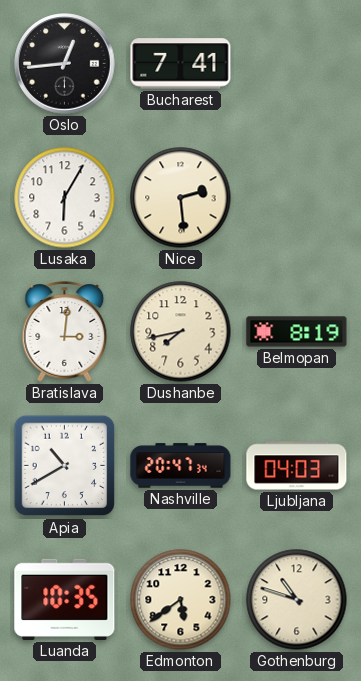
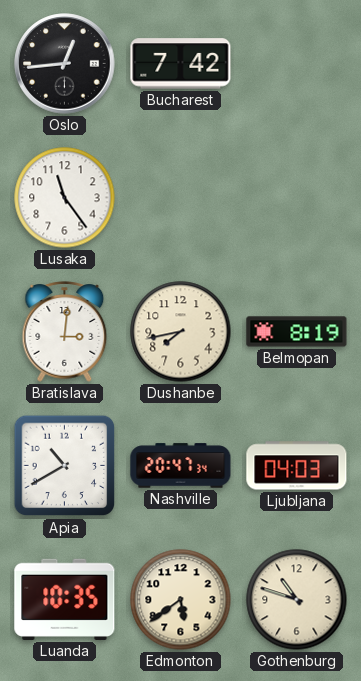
Bucharest: 7:41 -> 7:42 (181, 64)
Lusaka: 6:05 -> 11:24 (65, 198)
Nice: 2:29 -> none (181, 198)
